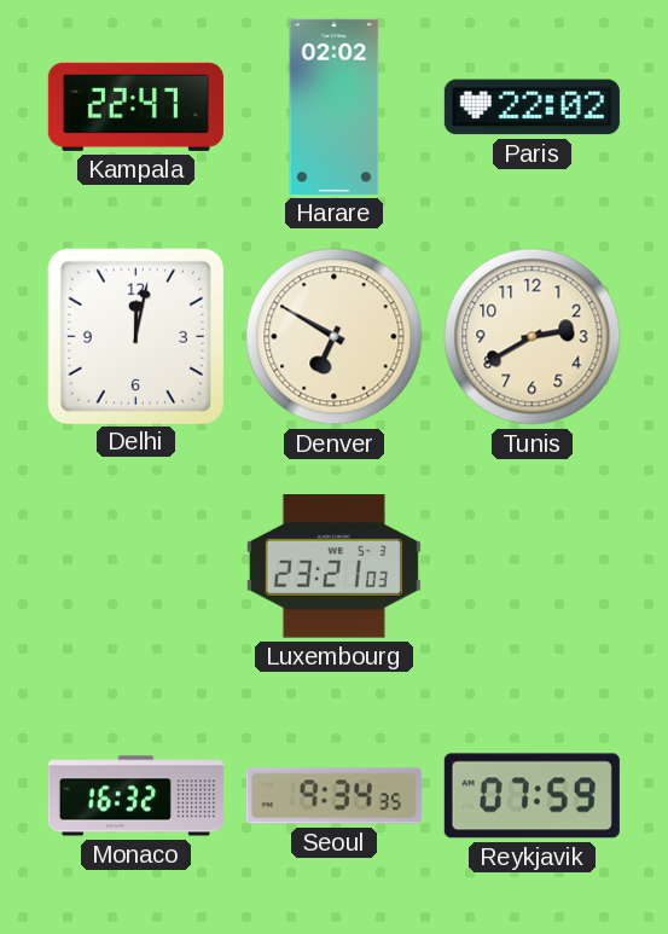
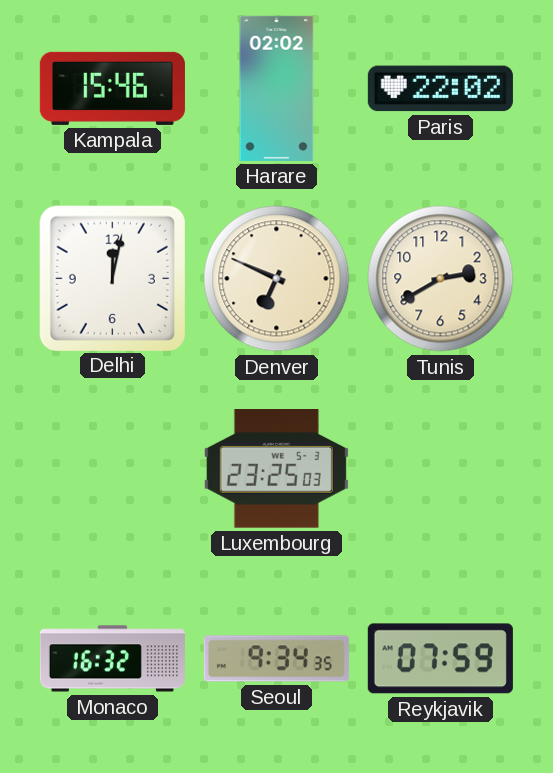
Kampala: 22:47 -> 15:46 (112, 88)
Denver: 6:50 -> 6:49 (277, 279)
Luxembourg: 23:21 -> 23:25 (276, 469)
